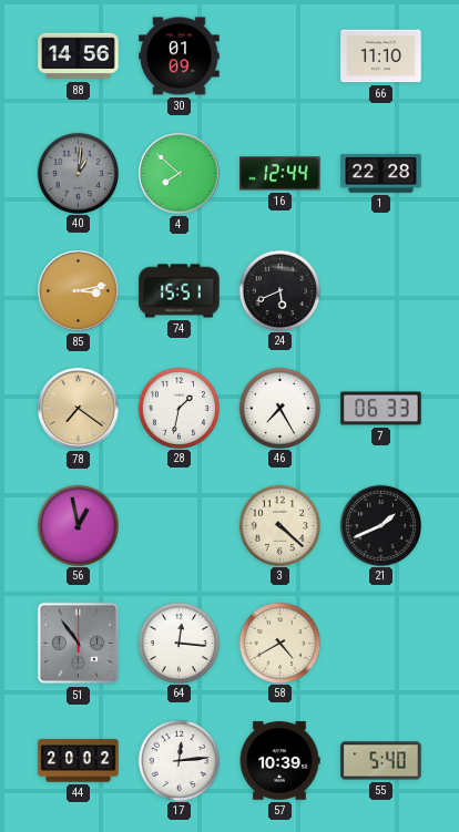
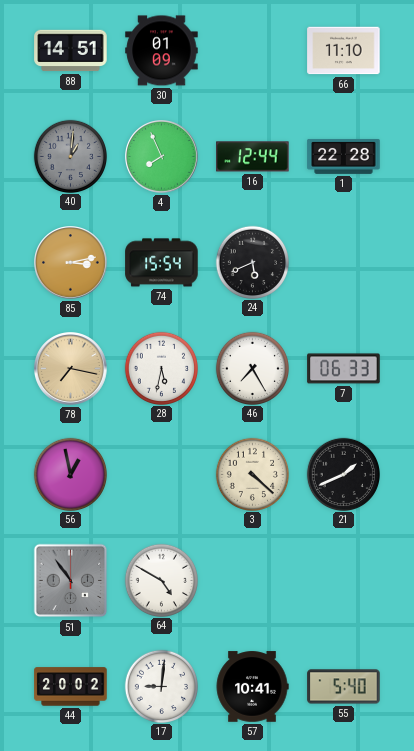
88: 14:56 -> 14:51 (71, 51)
4: 7:52 -> 7:56 (162, 157)
74: 15:51 -> 15:54 (162, 263)
78: 7:21 -> 7:17 (71, 369)
28: 1:32 -> 5:32 (161, 368)
64: 12:16 -> 4:50 (161, 580)
58: 4:40 -> none (279, 643)
17: 12:14 -> 9:01 (161, 686)
57: 10:39 -> 10:41 (252, 687)
